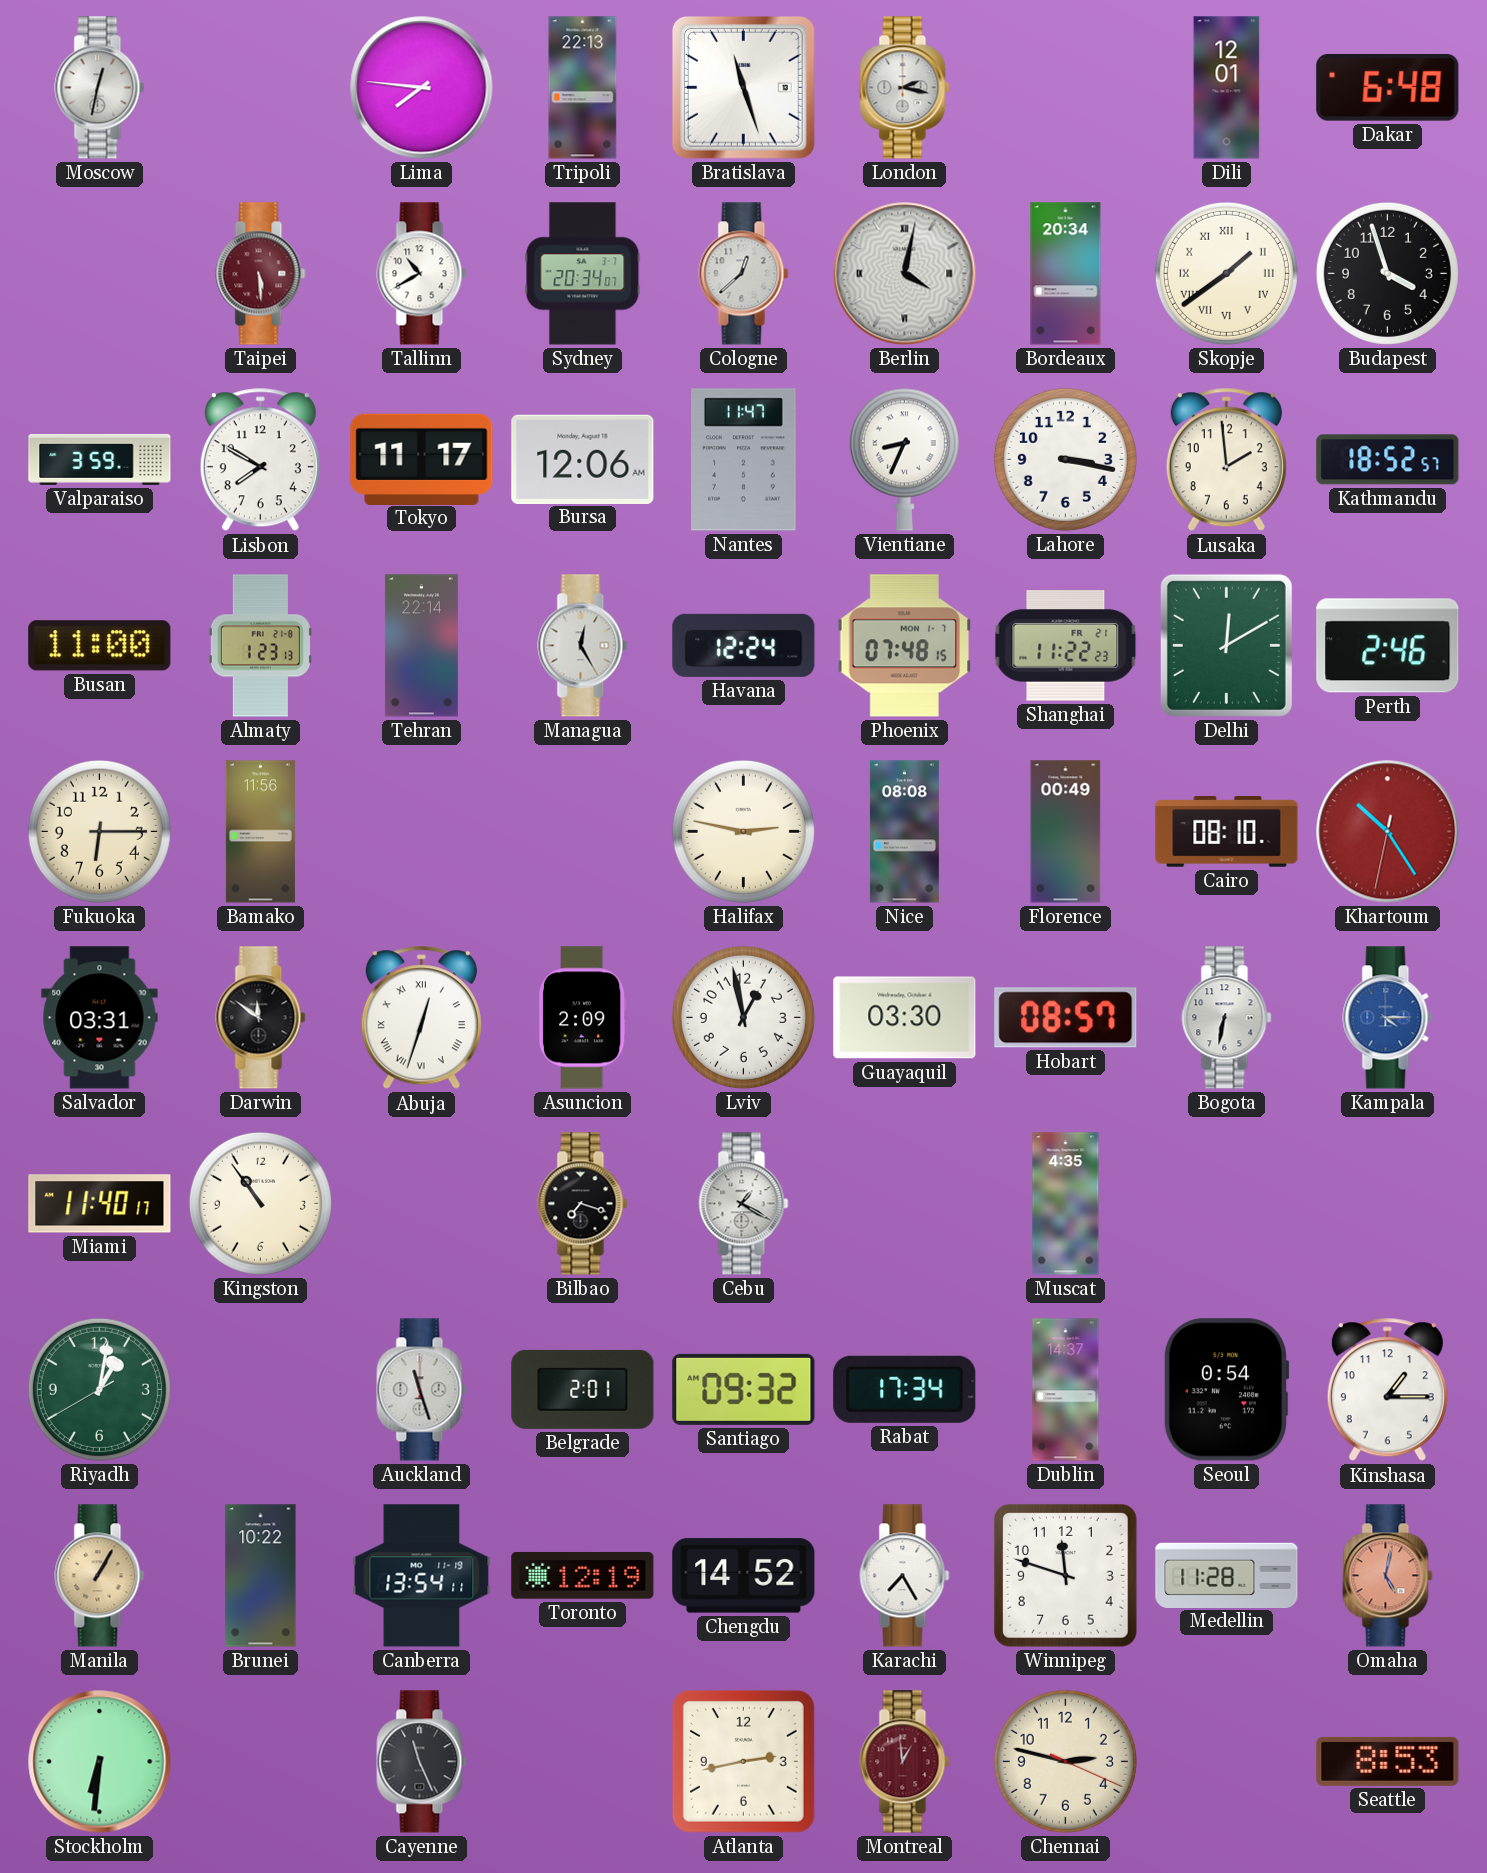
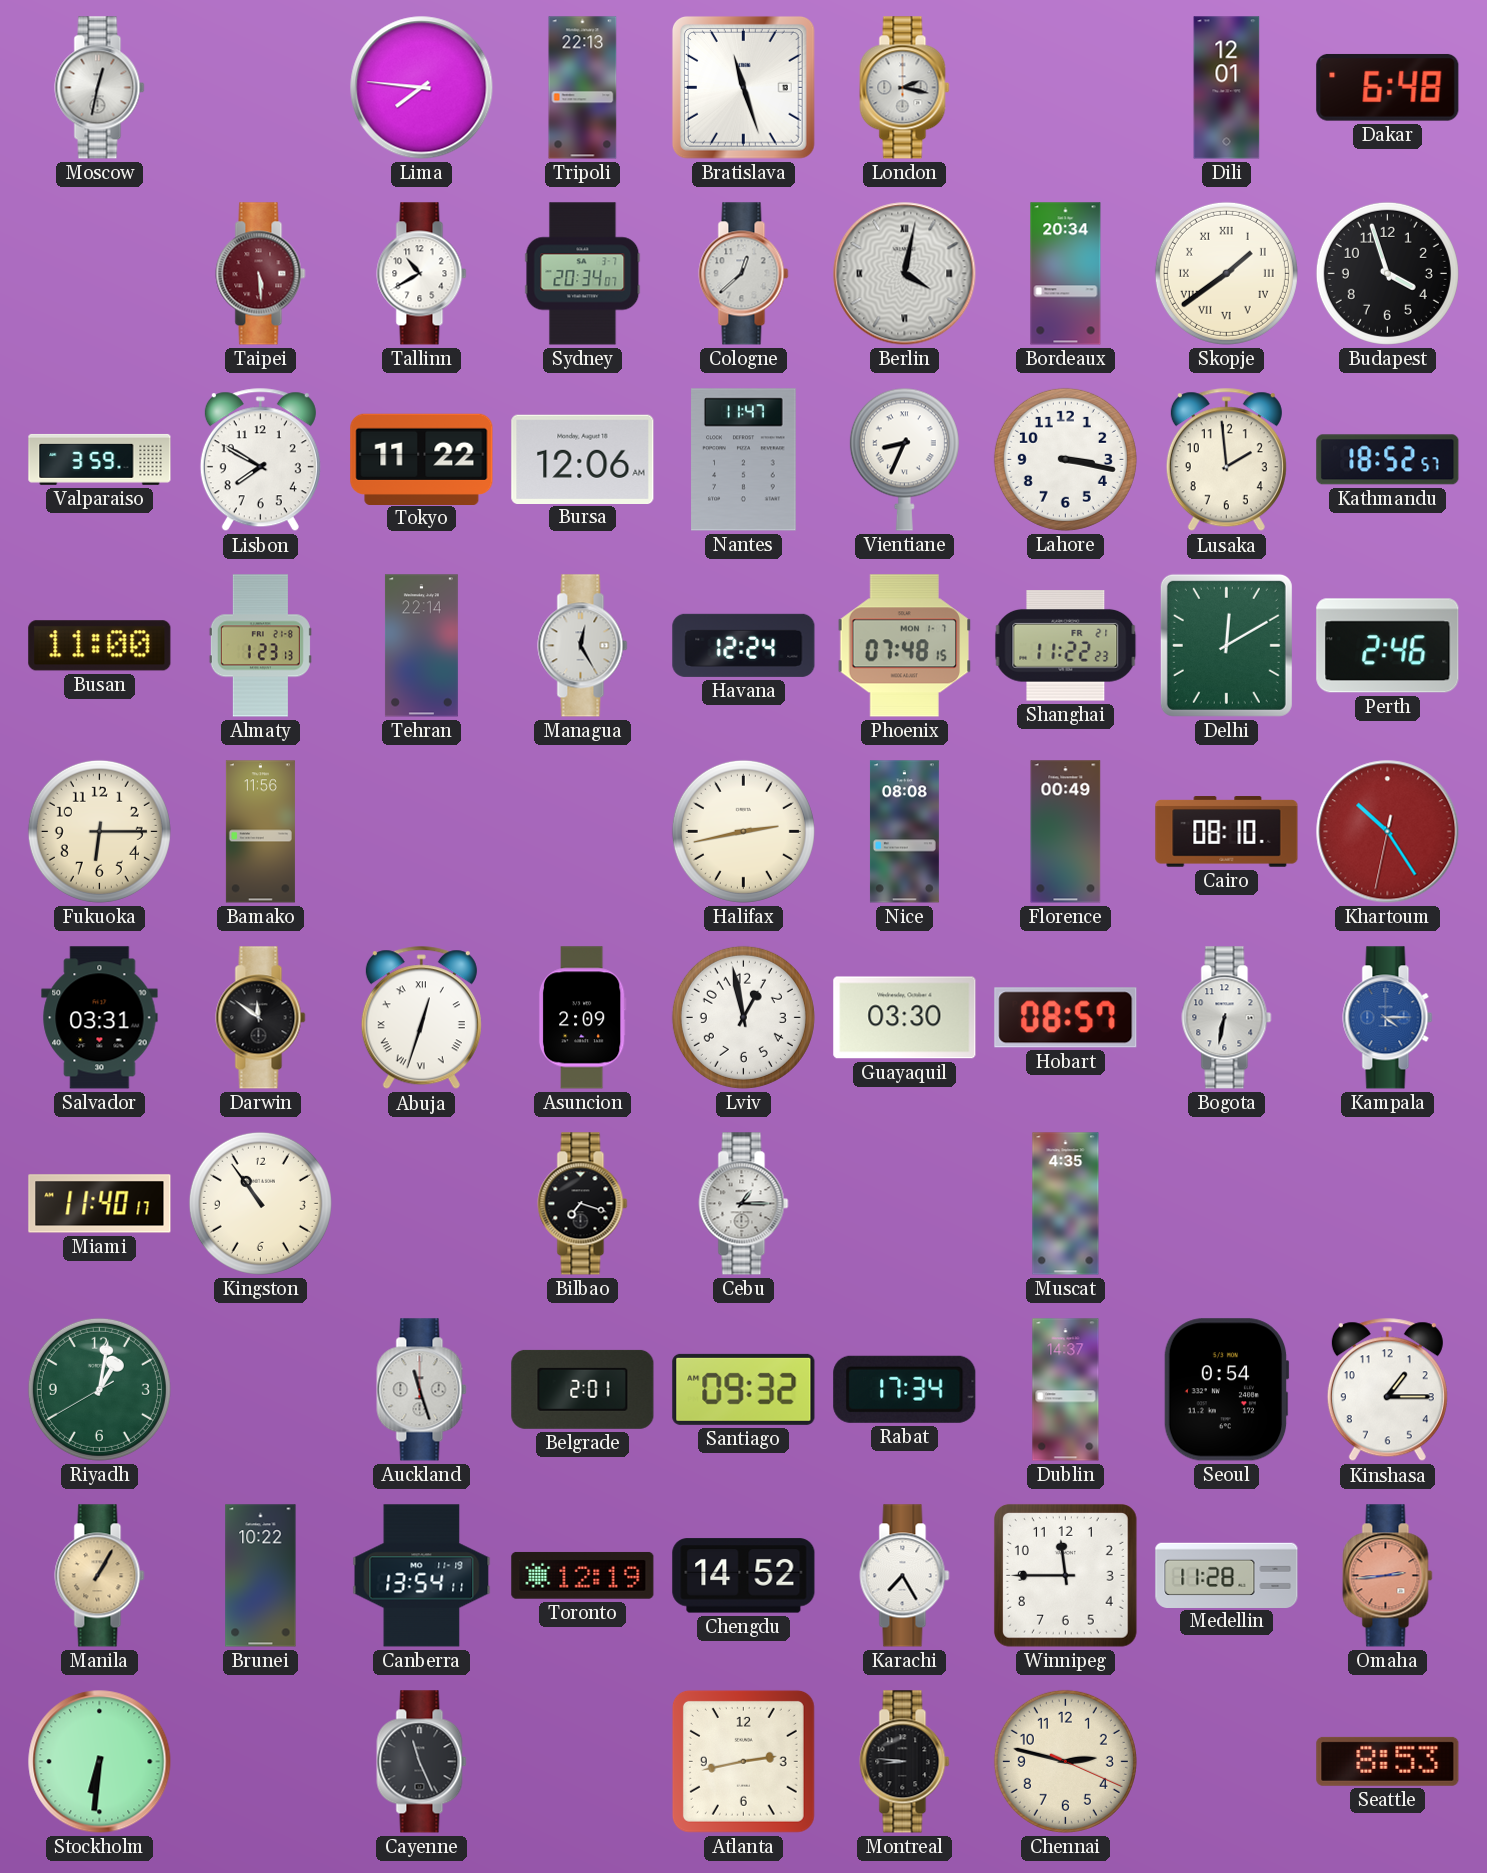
Tokyo: 11:17 -> 11:22 (422, 459)
Halifax: 2:47 -> 2:43 (743, 831)
Cebu: 1:20 -> 1:15 (744, 1204)
Winnipeg: 11:48 -> 11:45 (1065, 1575)
Omaha: 5:02 -> 2:44 (1388, 1576)
Montreal: 12:59 -> 8:46 (905, 1762)
Montreal dial: burgundy -> black (905, 1762)
